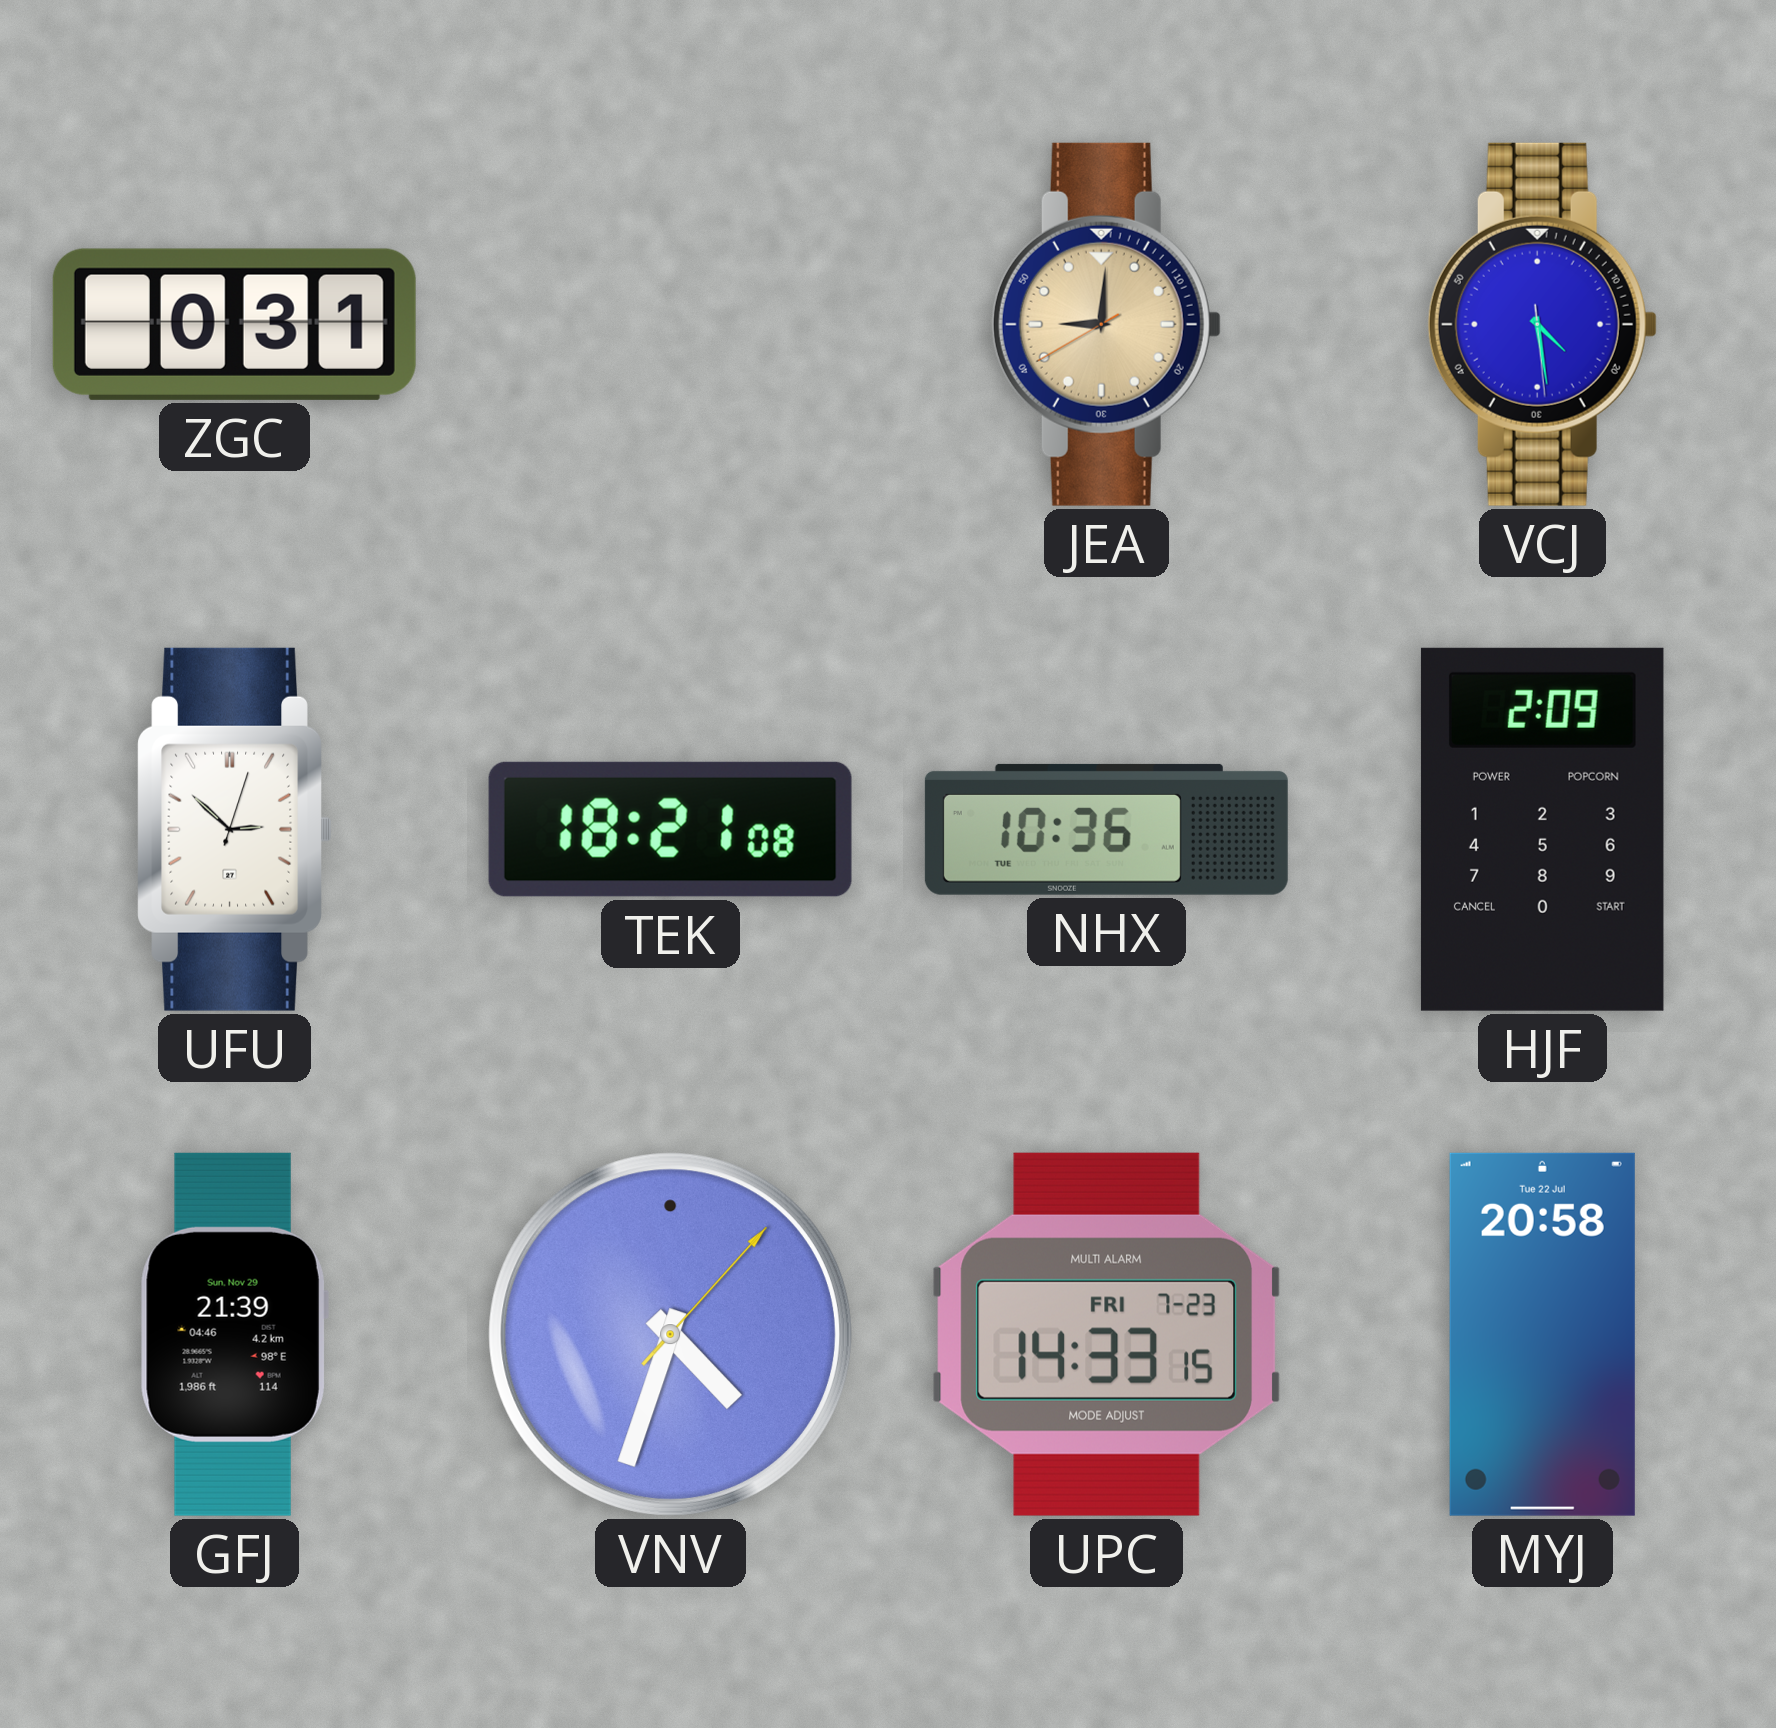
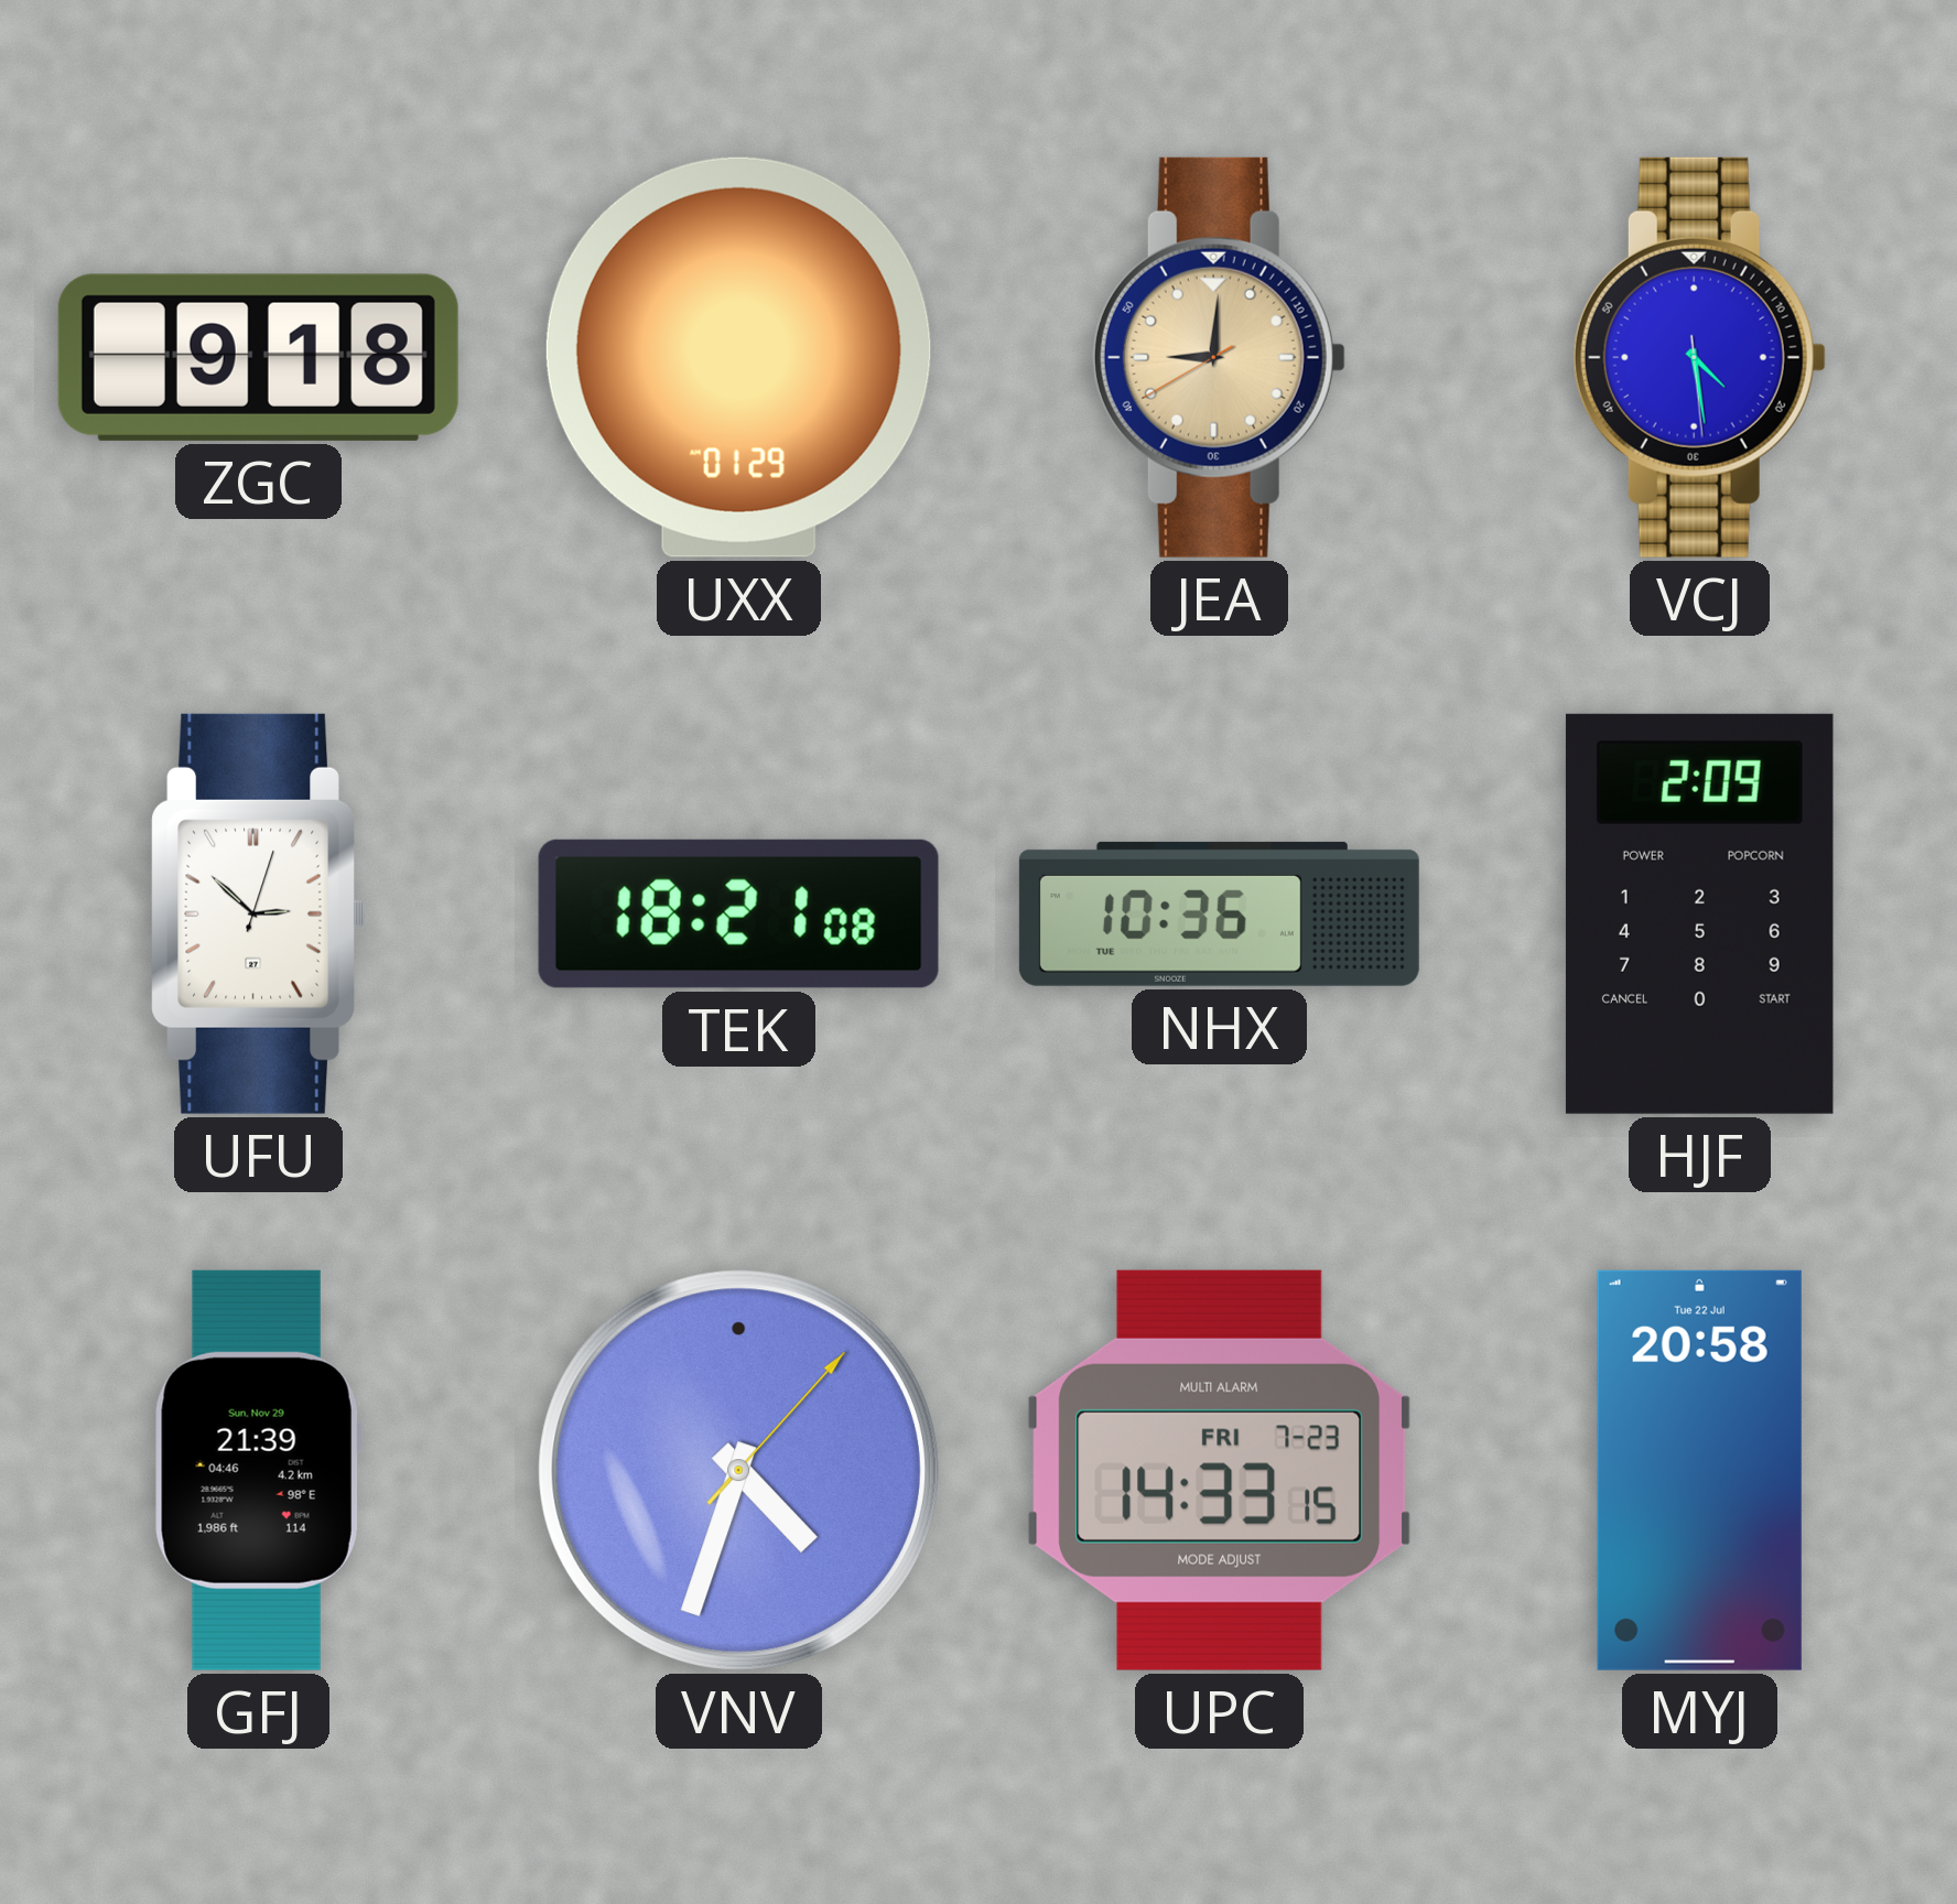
ZGC: 0:31 -> 9:18 (258, 357)
UXX: none -> 01:29 (738, 357)
